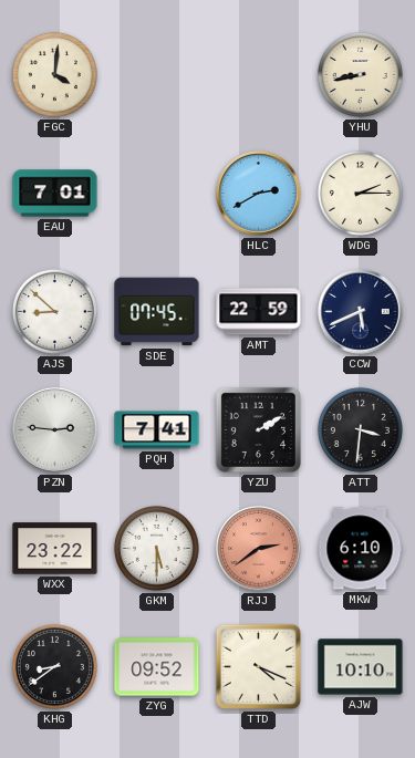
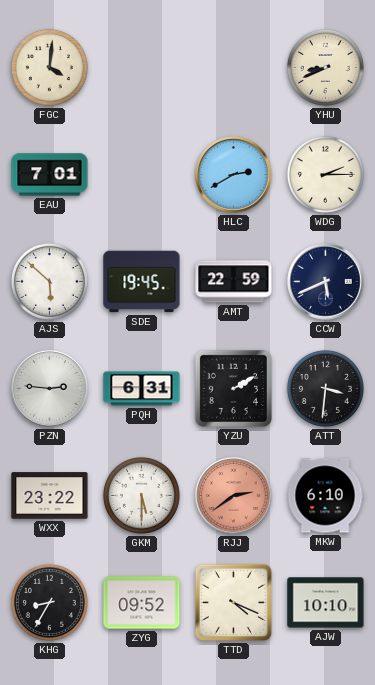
YHU: 8:43 -> 8:41 (325, 67)
AJS: 8:52 -> 5:52 (49, 281)
SDE: 07:45 -> 19:45 (142, 282)
PQH: 7:41 -> 6:31 (142, 389)
KHG: 8:39 -> 8:35 (49, 602)
